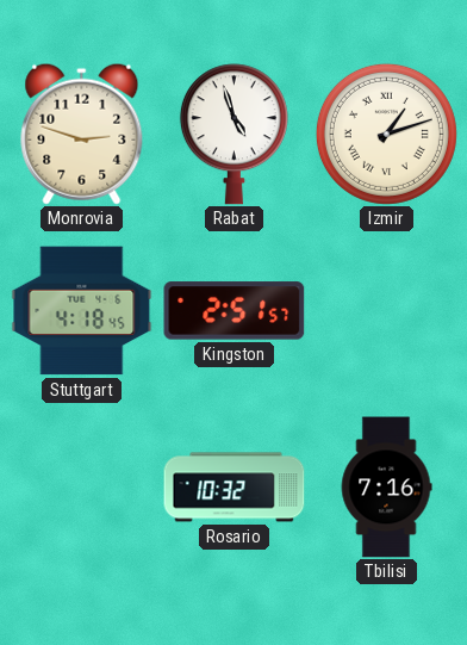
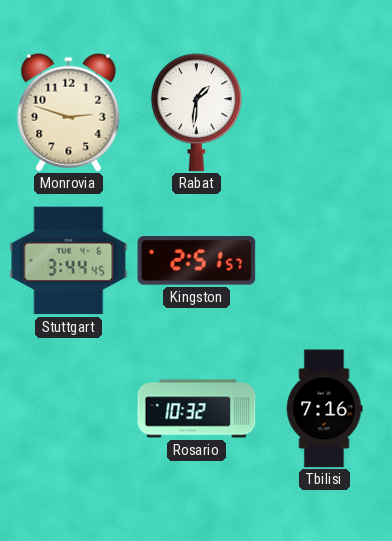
Rabat: 4:57 -> 1:31 (196, 113)
Izmir: 1:12 -> none (386, 134)
Stuttgart: 4:18 -> 3:44 (69, 261)
